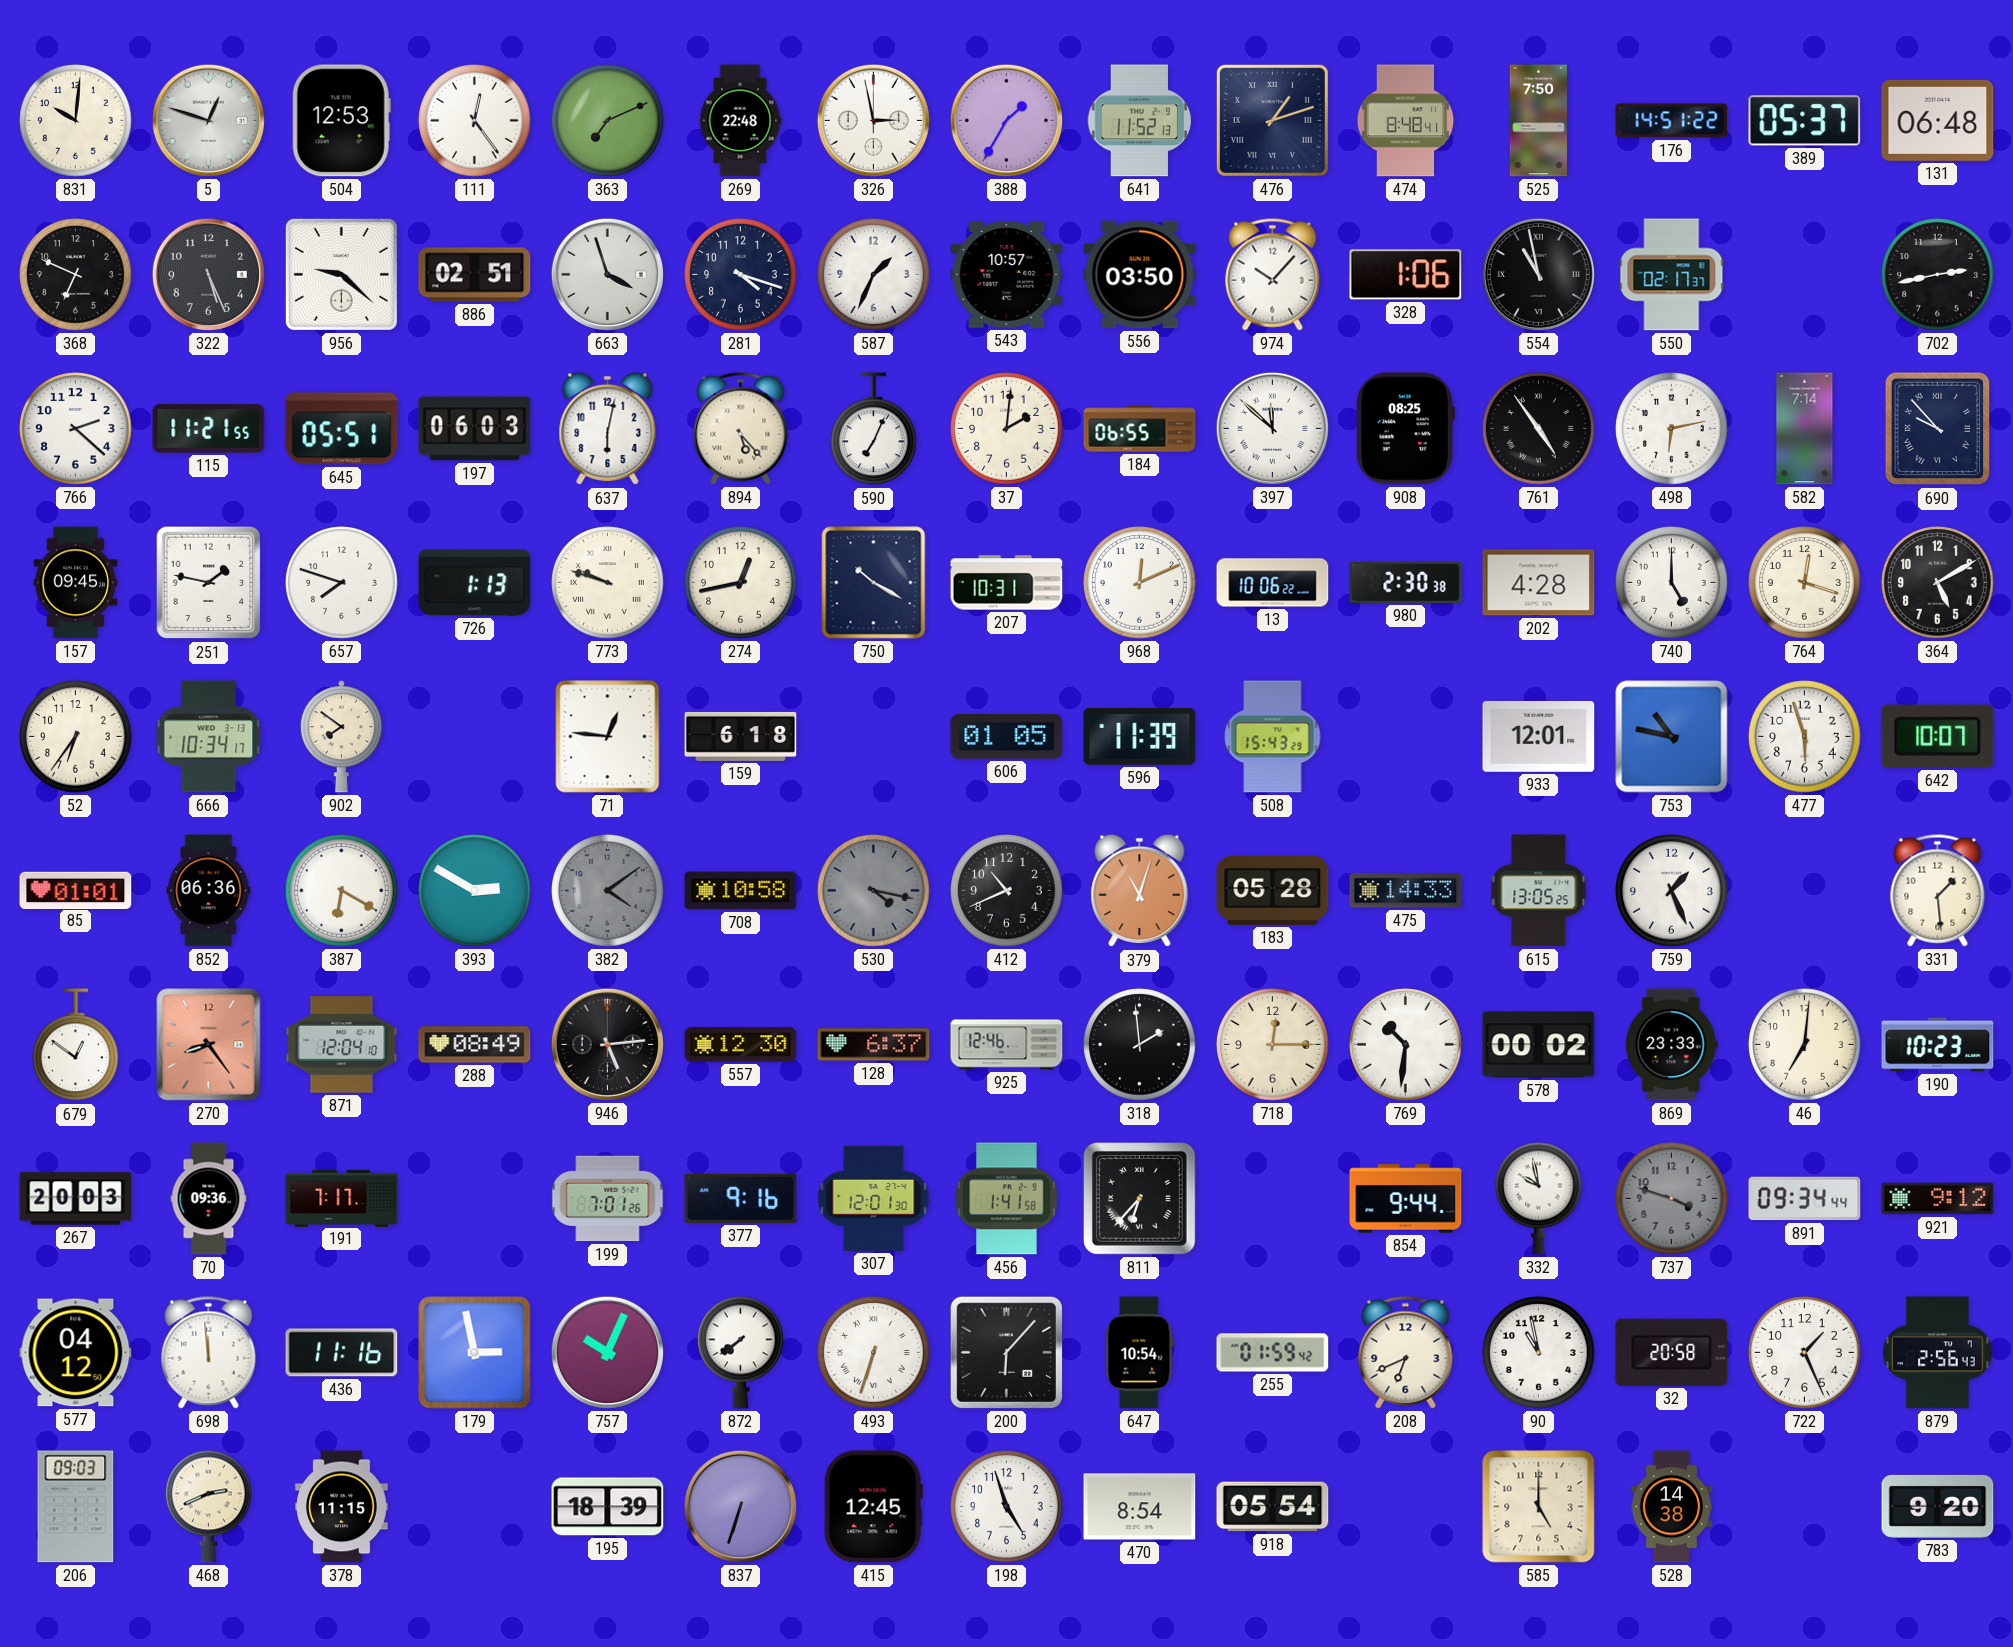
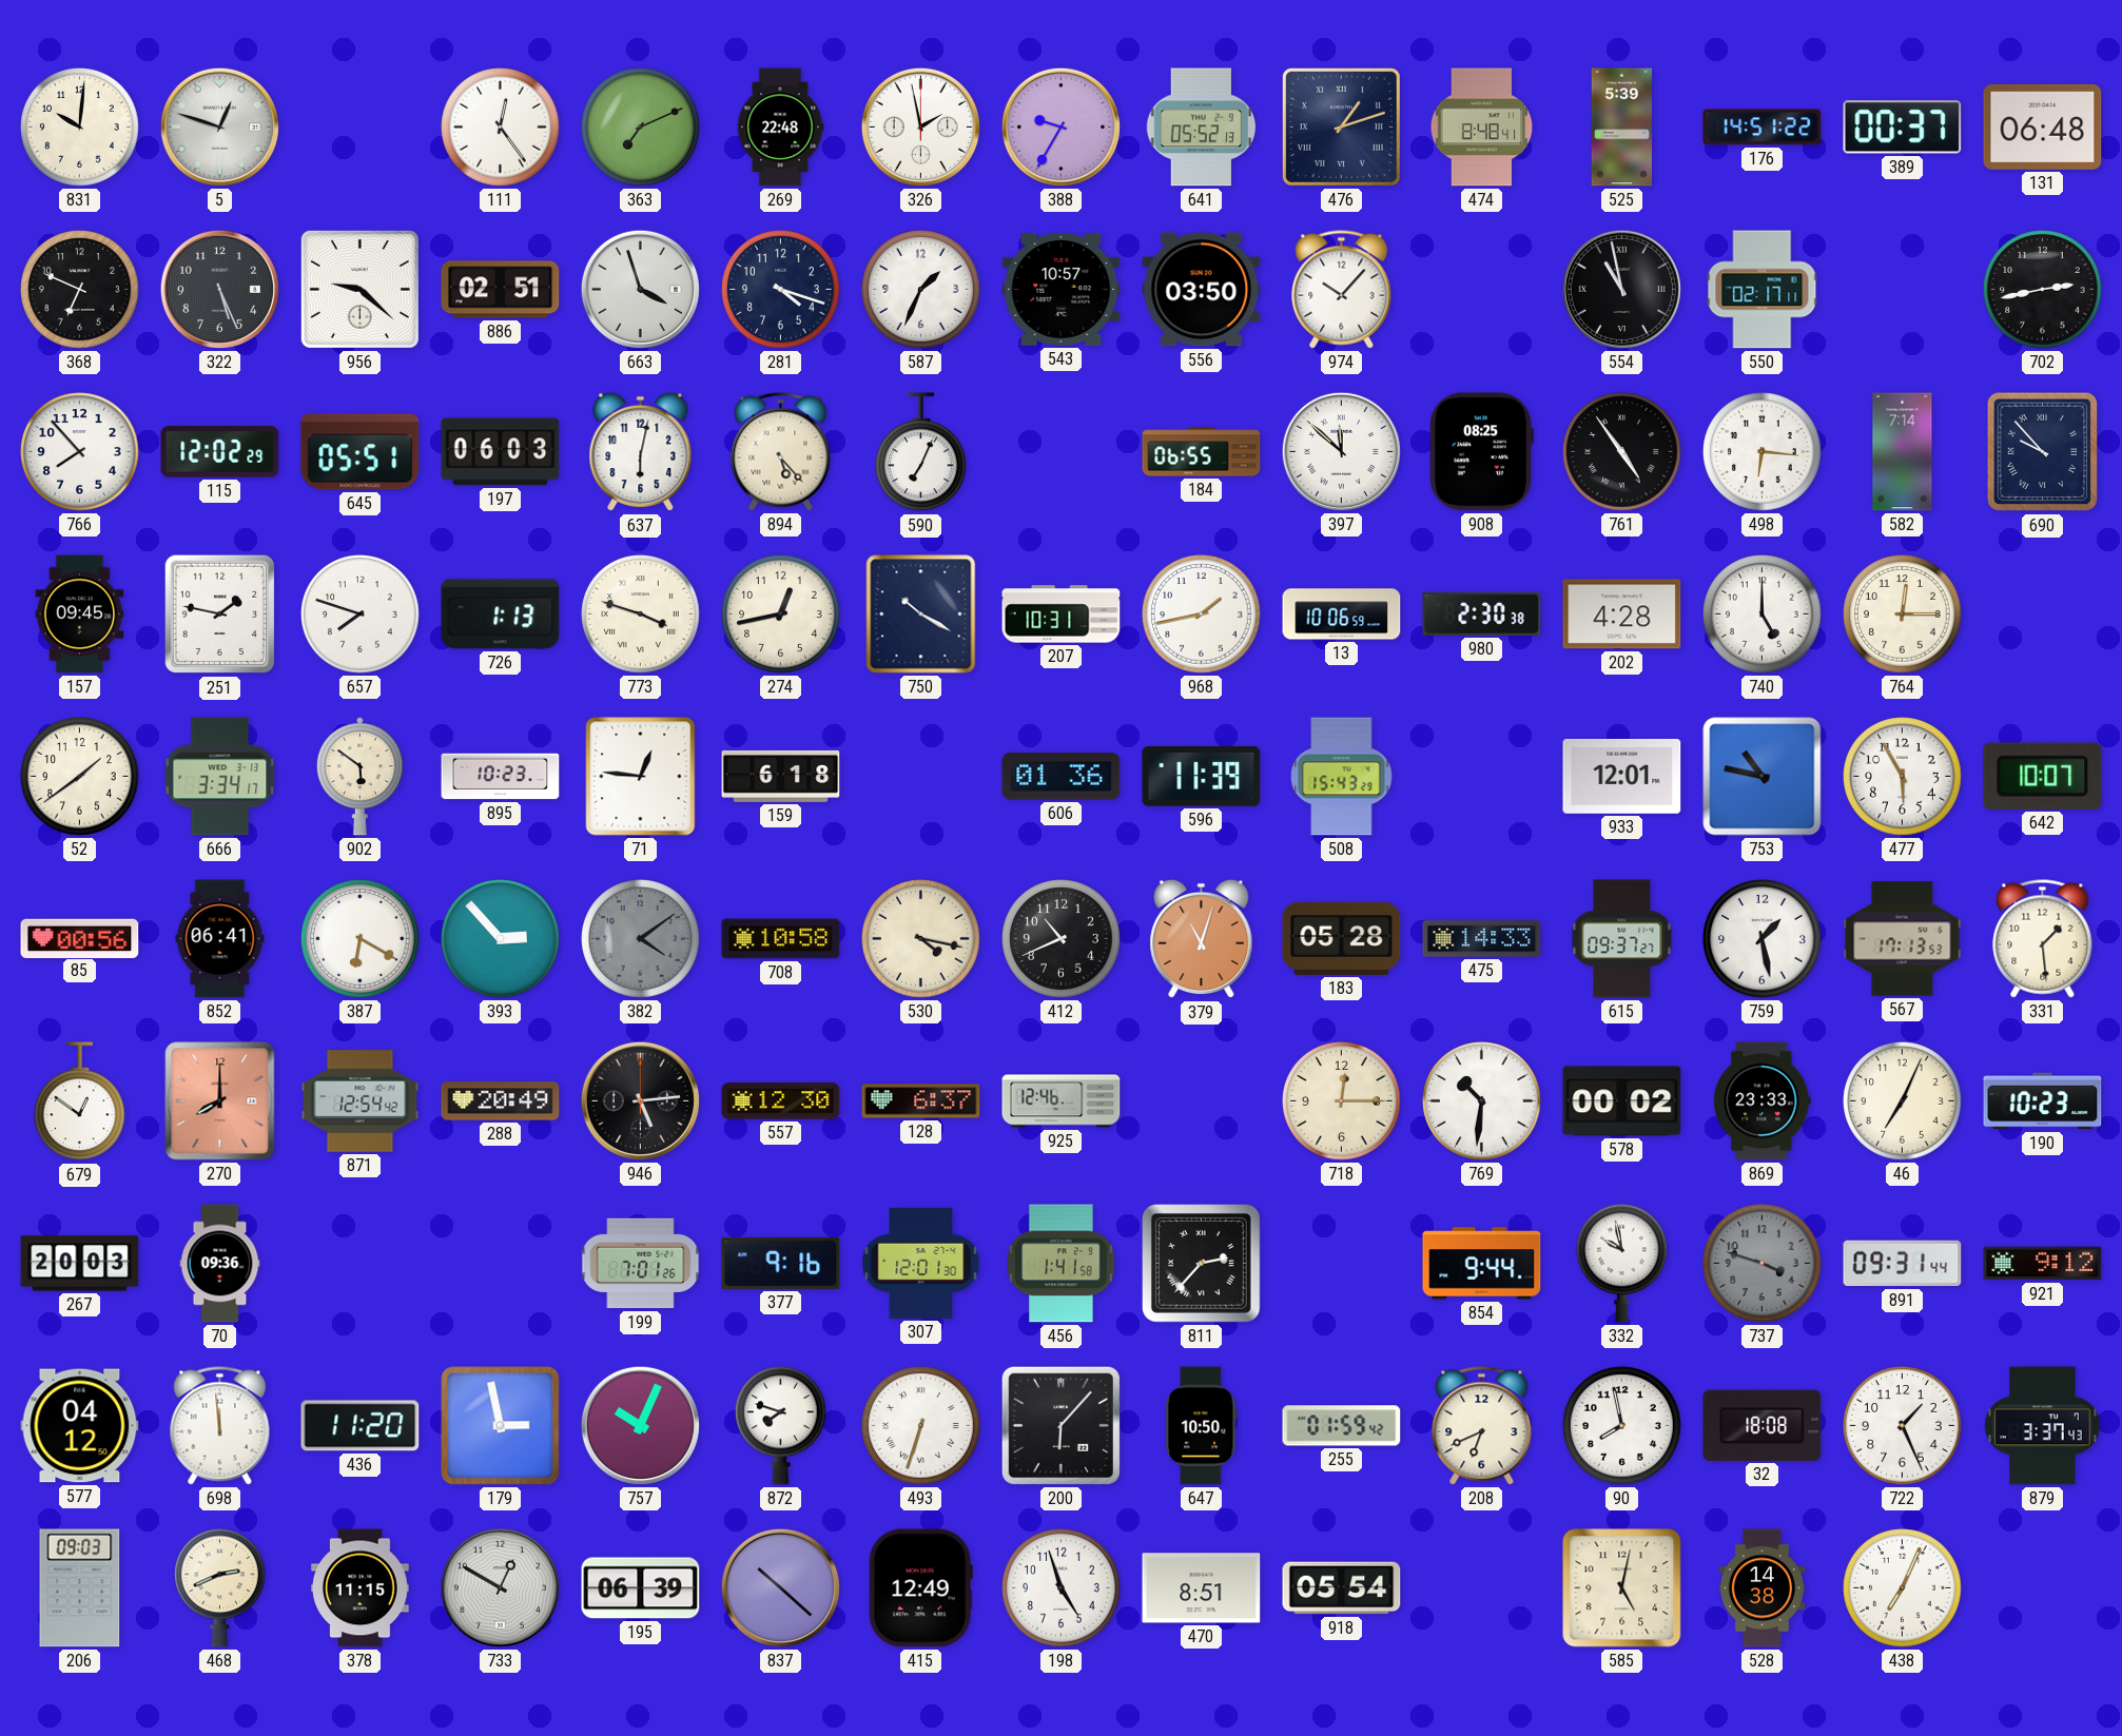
504: 12:53 -> none (341, 121)
326: 2:58 -> 1:58 (920, 126)
388: 1:35 -> 9:35 (1060, 126)
641: 11:52 -> 05:52 (1202, 128)
525: 7:50 -> 5:39 (1621, 128)
389: 05:37 -> 00:37 (1903, 128)
328: 1:06 -> none (1406, 275)
550: 02:17:37 -> 02:17:11 (1763, 290)
766: 2:22 -> 7:53 (80, 452)
115: 11:21 -> 12:02 (220, 452)
37: 2:01 -> none (1007, 429)
498: 6:13 -> 6:16 (1763, 452)
773: 9:48 -> 3:48 (641, 615)
968: 12:11 -> 1:43 (1202, 615)
13: 10:06:22 -> 10:06:59 (1342, 615)
764: 12:18 -> 12:15 (1903, 615)
364: 5:10 -> none (1938, 583)
52: 6:36 -> 1:39 (80, 777)
666: 10:34 -> 3:34 (220, 777)
902: 7:51 -> 5:51 (359, 777)
895: none -> 10:23 (501, 777)
606: 01:05 -> 01:36 (1062, 777)
477: 5:57 -> 5:55 (1903, 777)
85: 01:01 -> 00:56 (80, 938)
852: 06:36 -> 06:41 (220, 939)
393: 2:50 -> 2:53 (501, 939)
530 dial: grey -> cream (921, 939)
615: 13:05 -> 09:37 (1622, 939)
759: 1:26 -> 1:28 (1763, 939)
567: none -> 17:13 (1903, 939)
270: 8:24 -> 8:00 (220, 1101)
871: 12:04 -> 12:54 (361, 1101)
288: 08:49 -> 20:49 (501, 1101)
318: 1:59 -> none (1140, 1045)
46: 7:01 -> 7:04 (1903, 1101)
191: 7:17 -> none (342, 1198)
811: 6:37 -> 2:37 (1202, 1264)
891: 09:34 -> 09:31 (1903, 1264)
436: 11:16 -> 11:20 (361, 1426)
872: 7:39 -> 7:48 (781, 1425)
647: 10:54 -> 10:50 (1202, 1426)
90: 10:58 -> 7:58 (1622, 1426)
32: 20:58 -> 18:08 (1763, 1425)
879: 2:56 -> 3:37 (2043, 1426)
733: none -> 12:50 (500, 1587)
195: 18:39 -> 06:39 (641, 1588)
837: 6:33 -> 10:22 (780, 1587)
415: 12:45 -> 12:49 (920, 1588)
470: 8:54 -> 8:51 (1202, 1588)
585: 5:00 -> 5:02 (1622, 1588)
438: none -> 7:04 (1903, 1588)
783: 9:20 -> none (1938, 1506)
